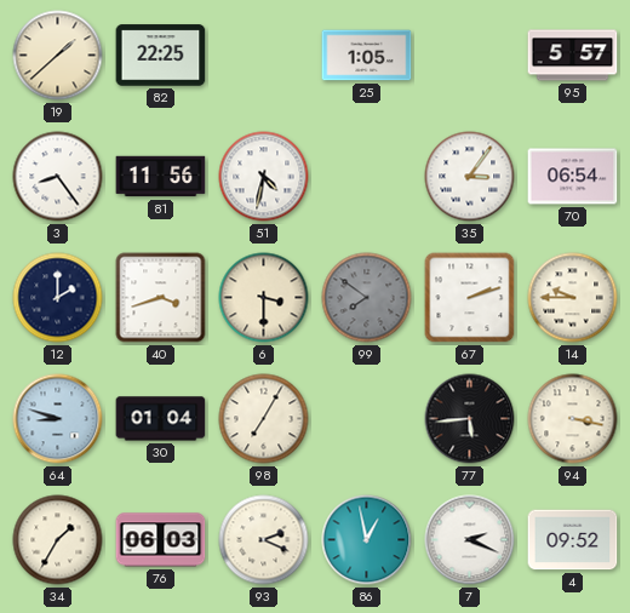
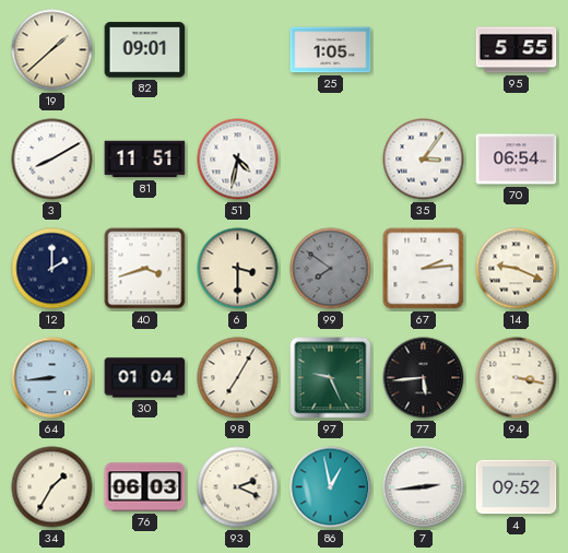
82: 22:25 -> 09:01 (145, 50)
95: 5:57 -> 5:55 (517, 50)
3: 8:24 -> 8:10 (52, 160)
81: 11:56 -> 11:51 (145, 160)
67: 2:12 -> 2:14 (424, 269)
14: 9:45 -> 9:19 (517, 269)
64: 8:48 -> 8:44 (52, 378)
97: none -> 9:26 (331, 378)
7: 2:19 -> 2:44 (424, 487)
